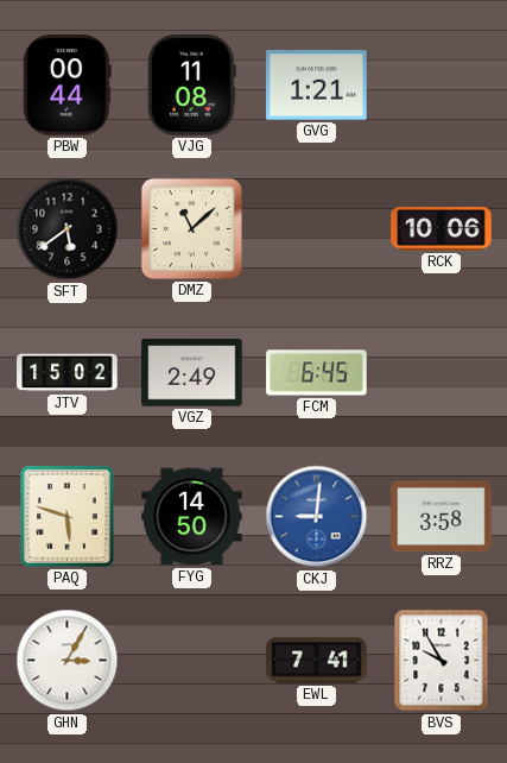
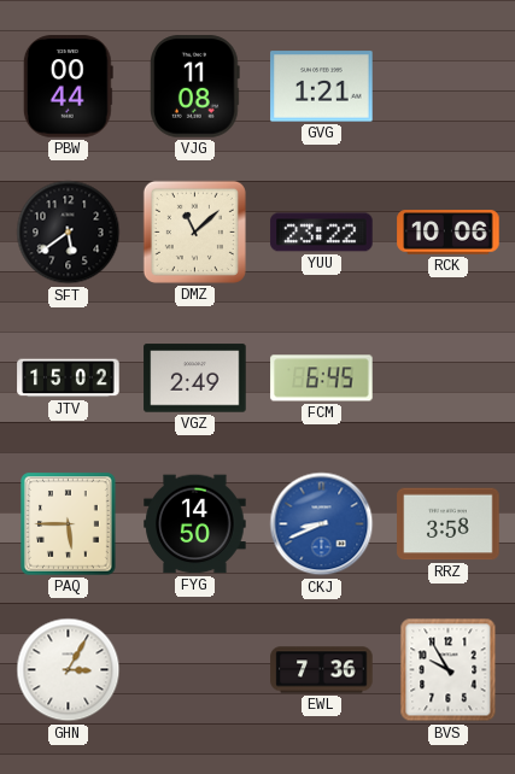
YUU: none -> 23:22 (322, 233)
PAQ: 5:48 -> 5:45 (69, 524)
CKJ: 9:01 -> 8:41 (322, 524)
EWL: 7:41 -> 7:36 (322, 670)
